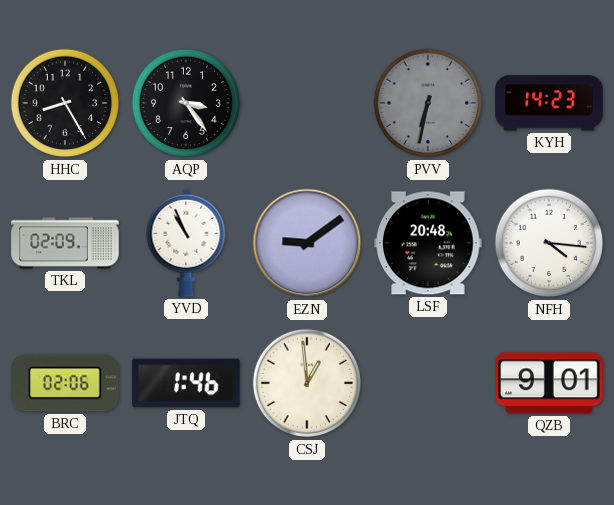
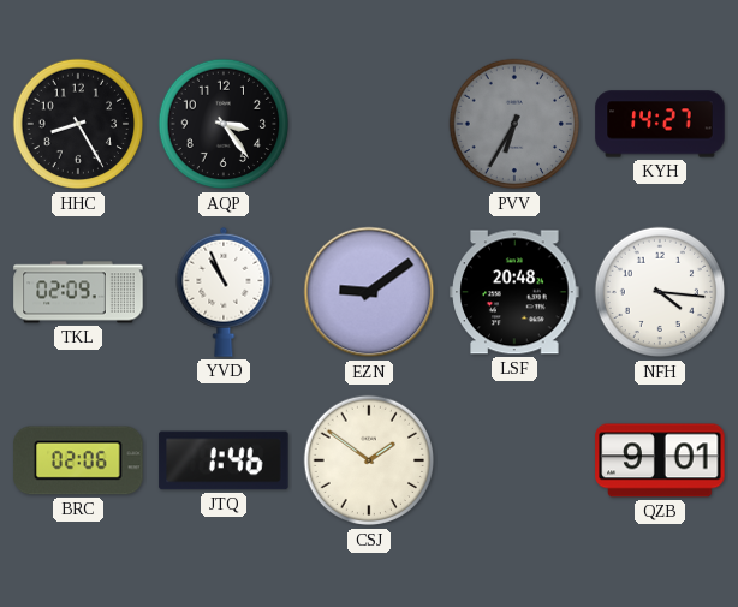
PVV: 6:32 -> 6:35 (514, 124)
KYH: 14:23 -> 14:27 (660, 124)
CSJ: 12:59 -> 1:51 (369, 460)
